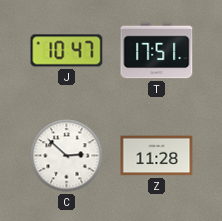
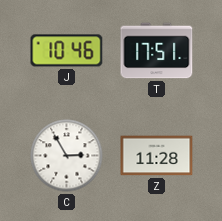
J: 10:47 -> 10:46 (67, 51)
C: 2:52 -> 2:55 (67, 156)
